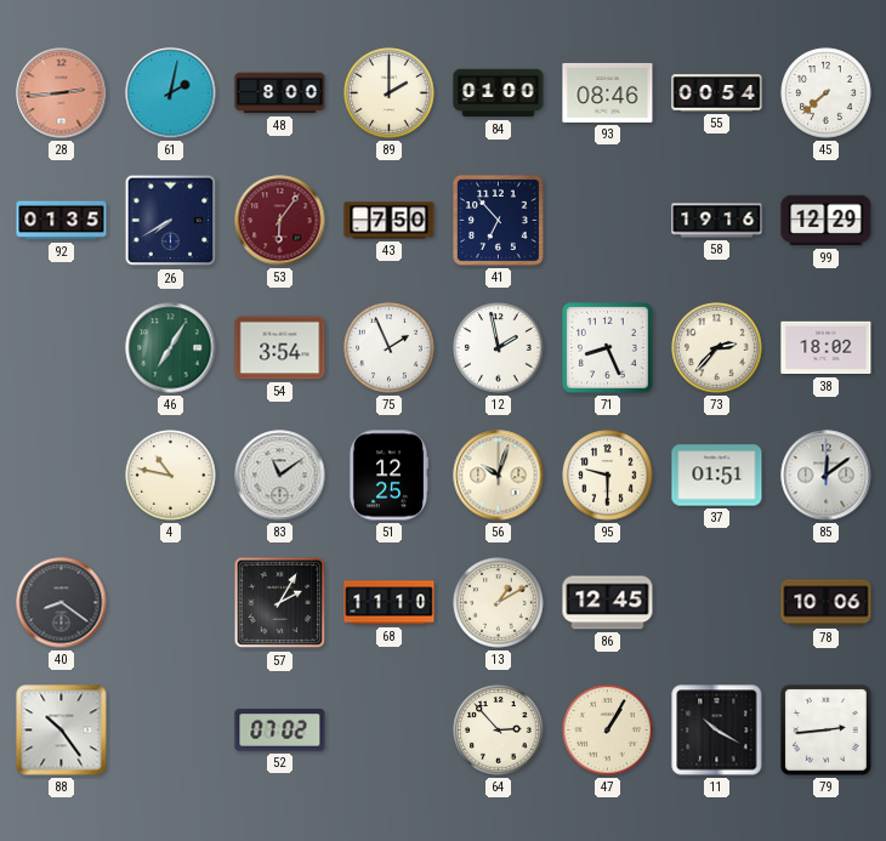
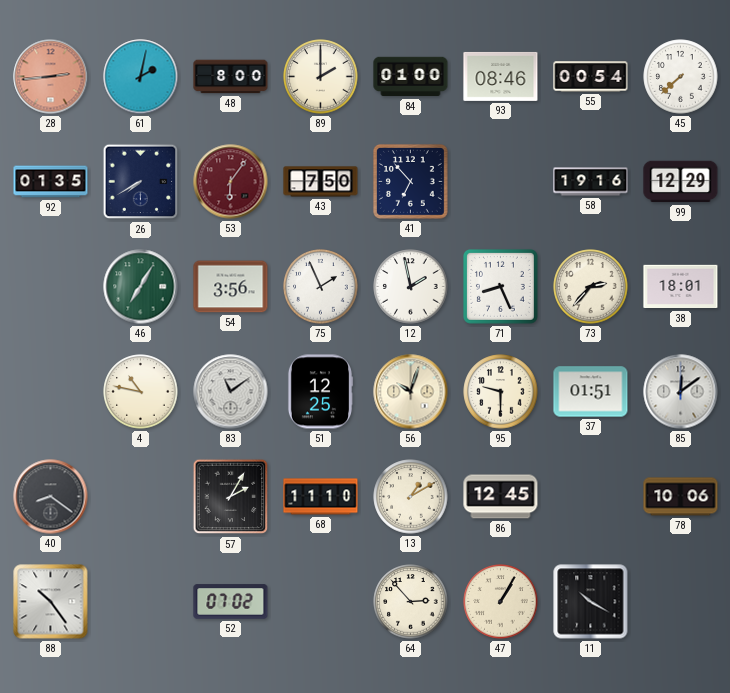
54: 3:54 -> 3:56 (231, 287)
38: 18:02 -> 18:01 (681, 287)
79: 2:44 -> none (827, 731)
